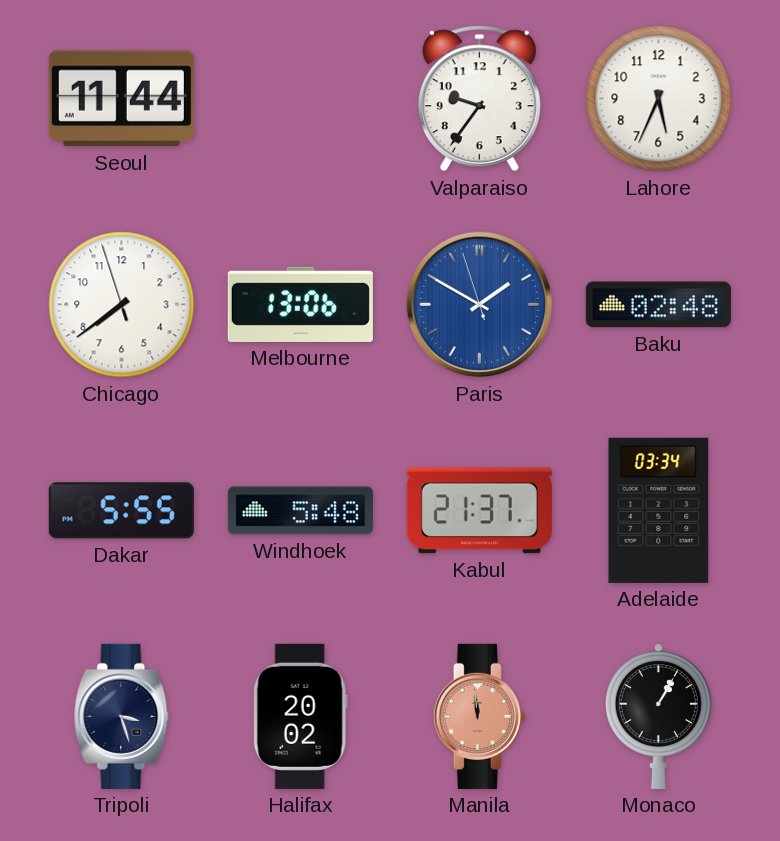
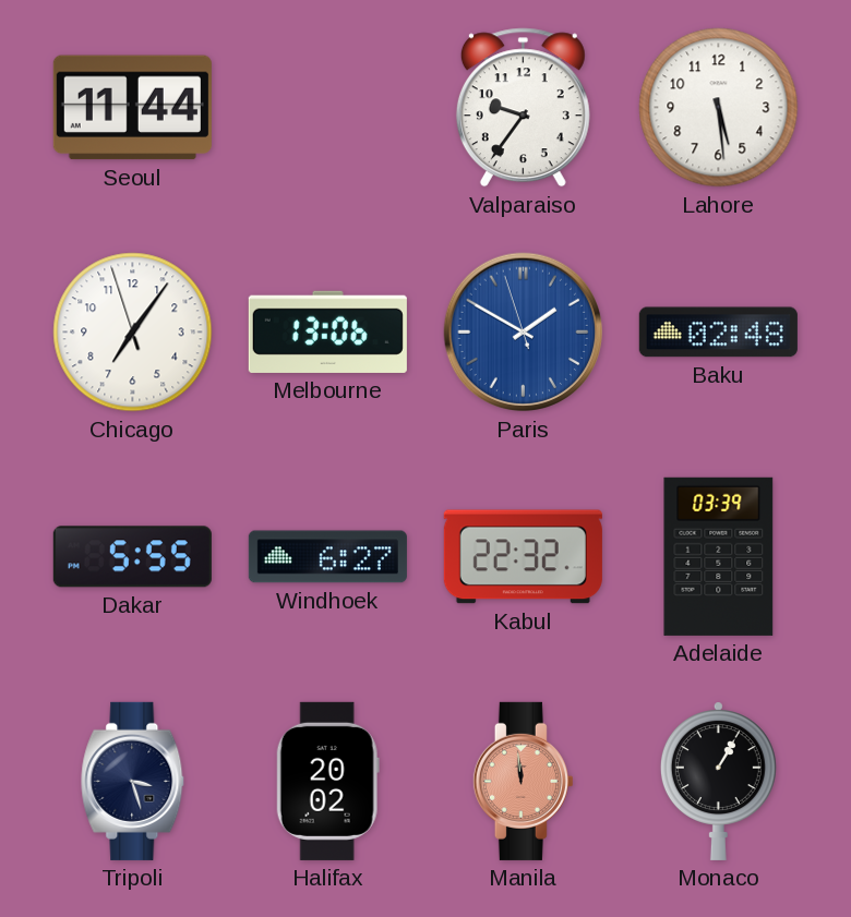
Lahore: 5:34 -> 5:29 (719, 108)
Chicago: 7:38 -> 7:05 (133, 333)
Windhoek: 5:48 -> 6:27 (327, 557)
Kabul: 21:37 -> 22:32 (523, 557)
Adelaide: 03:34 -> 03:39 (719, 556)
